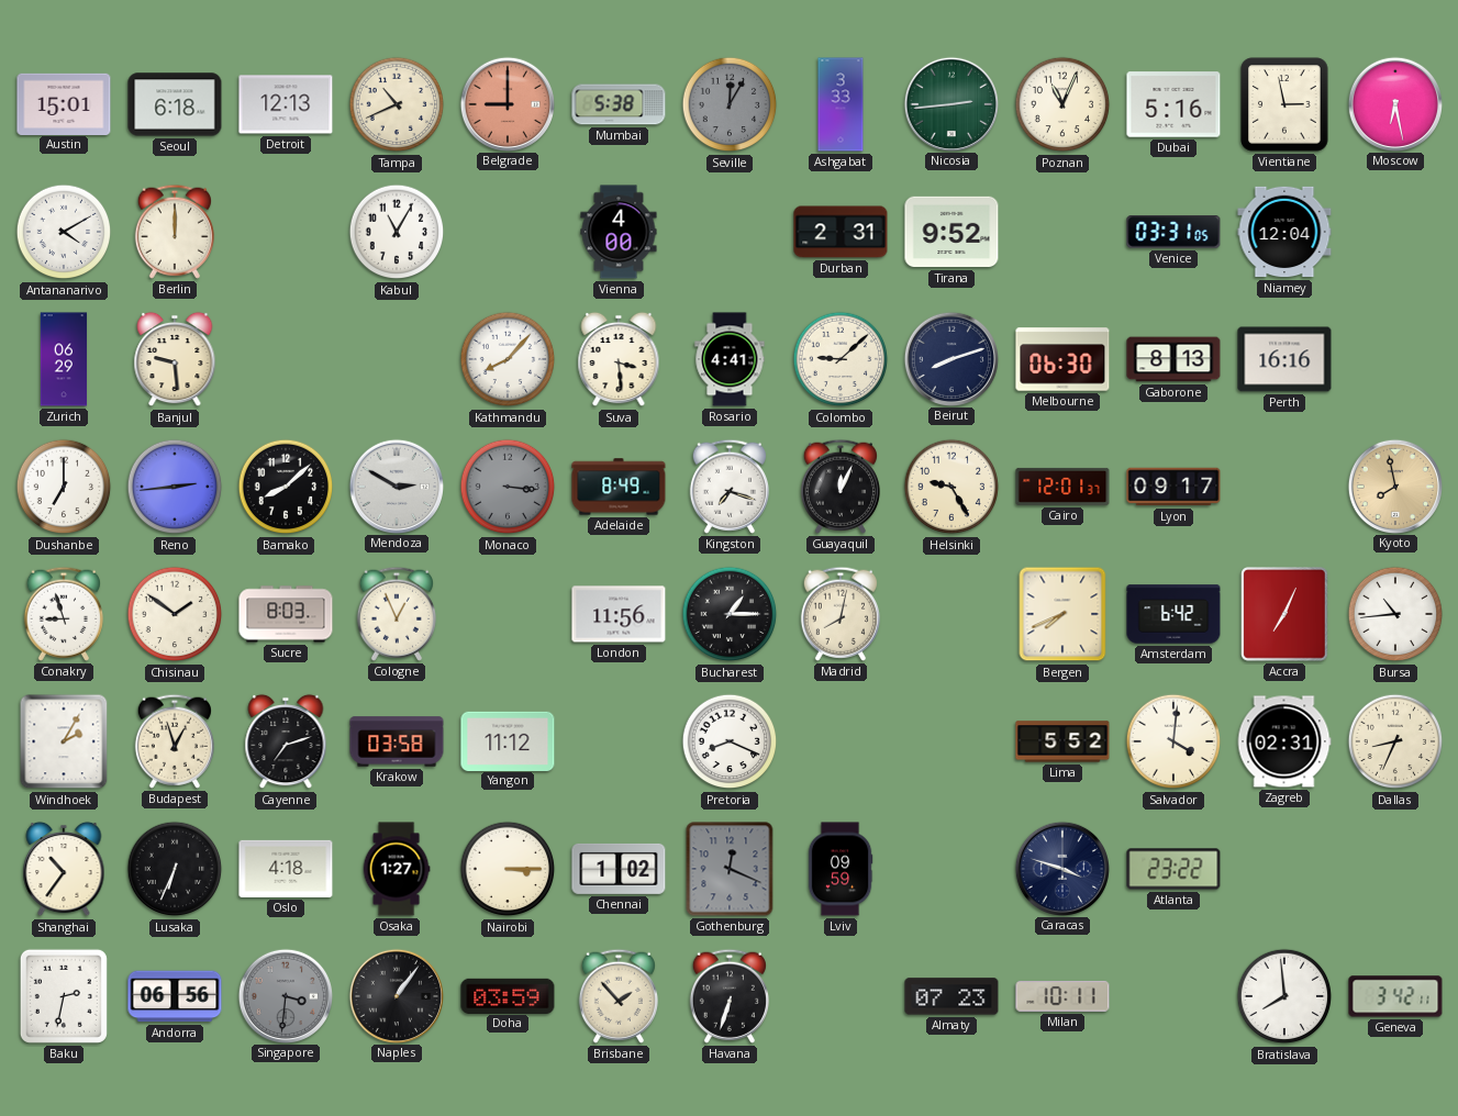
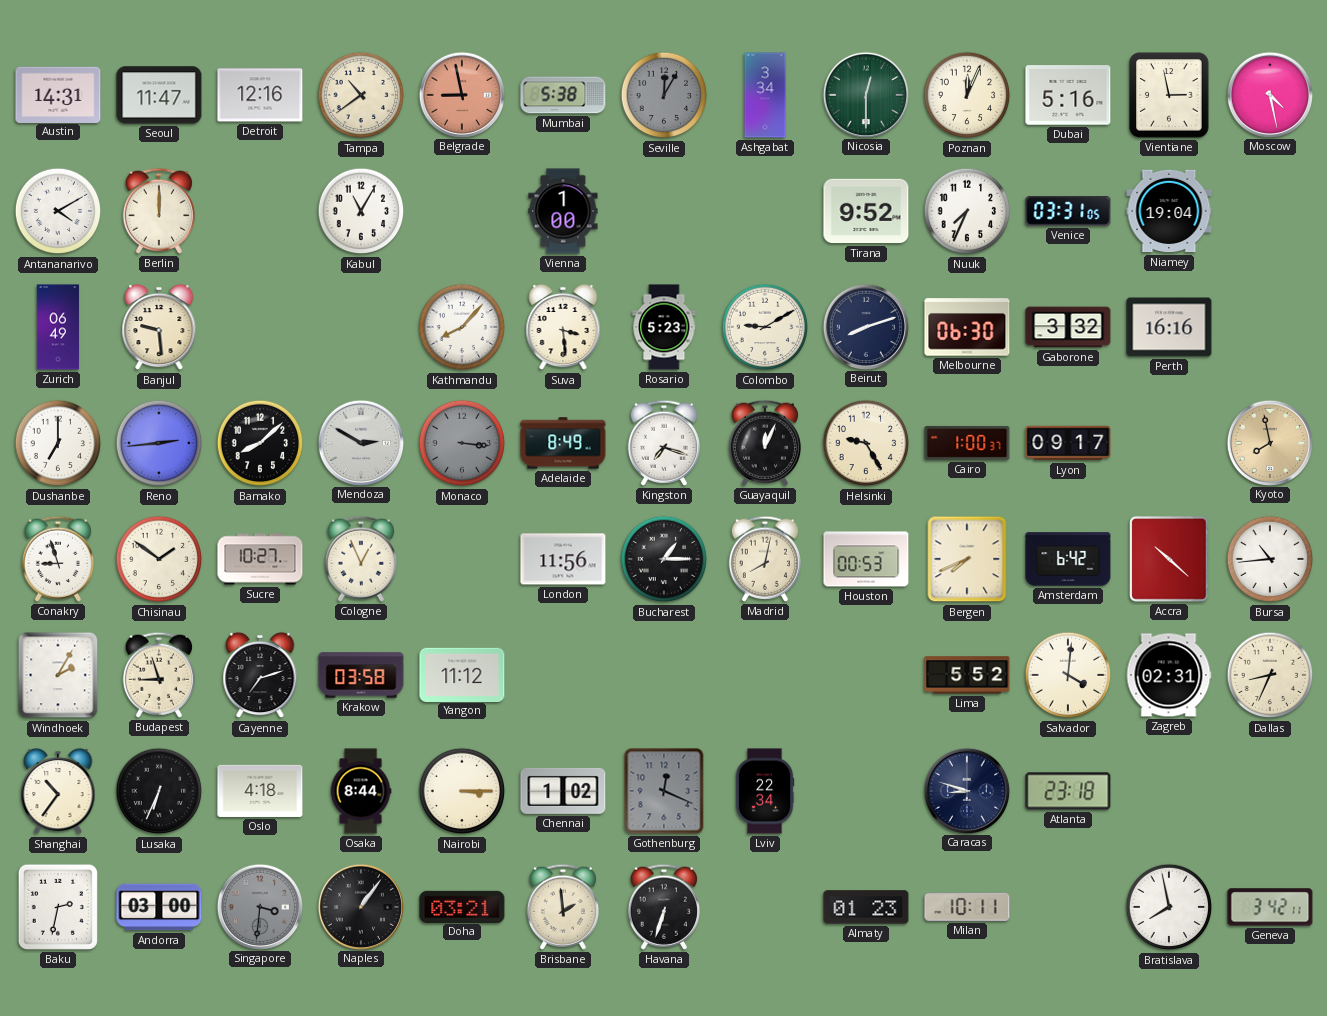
Austin: 15:01 -> 14:31 (58, 94)
Seoul: 6:18 -> 11:47 (159, 95)
Detroit: 12:13 -> 12:16 (260, 95)
Tampa: 10:41 -> 10:39 (361, 95)
Belgrade: 9:00 -> 8:58 (461, 94)
Ashgabat: 3:33 -> 3:34 (765, 95)
Nicosia: 2:44 -> 12:30 (865, 94)
Poznan: 11:04 -> 12:04 (967, 95)
Moscow: 6:28 -> 4:28 (1269, 94)
Vienna: 4:00 -> 1:00 (563, 211)
Durban: 2:31 -> none (841, 232)
Nuuk: none -> 7:34 (967, 211)
Niamey: 12:04 -> 19:04 (1169, 211)
Zurich: 06:29 -> 06:49 (58, 327)
Rosario: 4:41 -> 5:23 (664, 327)
Colombo: 9:08 -> 9:10 (765, 327)
Gaborone: 8:13 -> 3:32 (1068, 327)
Cairo: 12:01 -> 1:00 (967, 443)
Sucre: 8:03 -> 10:27 (260, 559)
Houston: none -> 00:53 (866, 559)
Accra: 7:04 -> 10:22 (1170, 560)
Budapest: 12:57 -> 8:57 (159, 675)
Pretoria: 8:19 -> none (730, 741)
Osaka: 1:27 -> 8:44 (361, 791)
Lviv: 09:59 -> 22:34 (765, 791)
Caracas: 3:48 -> 8:48 (966, 790)
Atlanta: 23:22 -> 23:18 (1068, 791)
Andorra: 06:56 -> 03:00 (159, 907)
Doha: 03:59 -> 03:21 (462, 906)
Brisbane: 1:53 -> 1:59 (563, 907)
Almaty: 07:23 -> 01:23 (866, 907)
Bratislava: 7:59 -> 7:58 (1169, 907)
